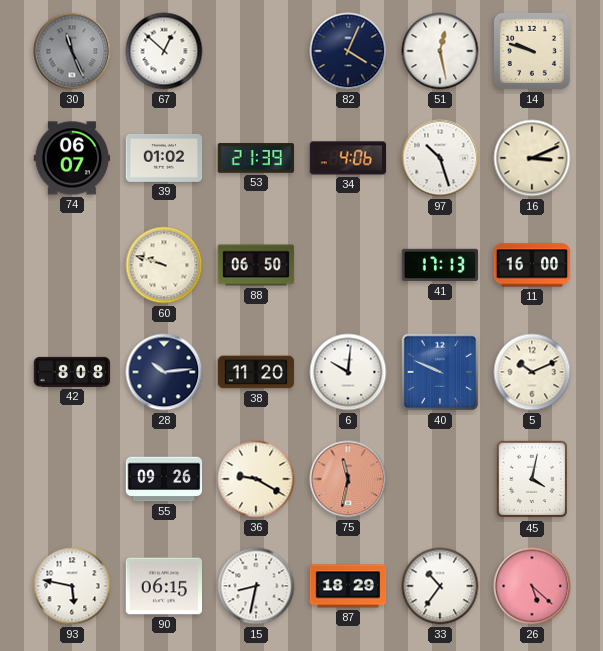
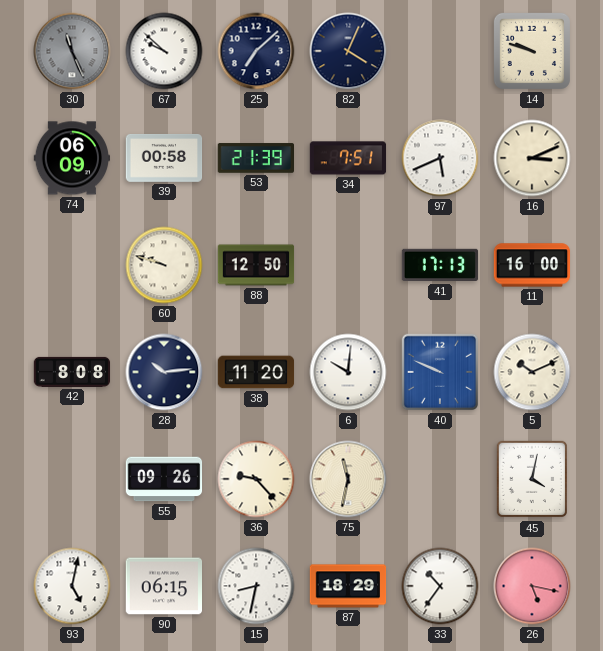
67: 12:52 -> 9:52 (164, 51)
25: none -> 7:08 (256, 51)
51: 12:28 -> none (440, 51)
74: 06:07 -> 06:09 (72, 158)
39: 01:02 -> 00:58 (164, 158)
34: 4:06 -> 7:51 (348, 158)
97: 10:27 -> 5:41 (440, 158)
88: 06:50 -> 12:50 (256, 265)
36: 9:20 -> 9:23 (256, 479)
75 dial: salmon -> cream (348, 479)
93: 5:47 -> 5:02 (72, 586)
26: 5:22 -> 5:17 (532, 586)
